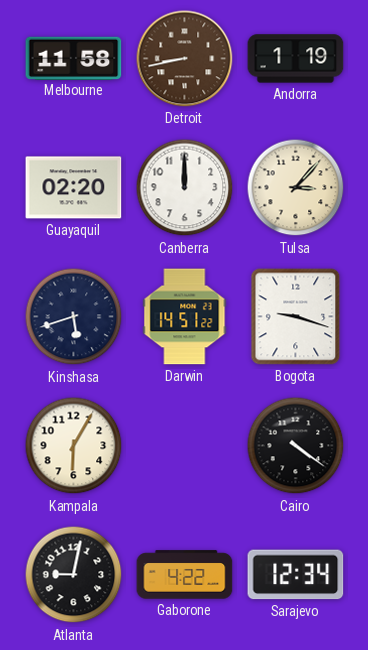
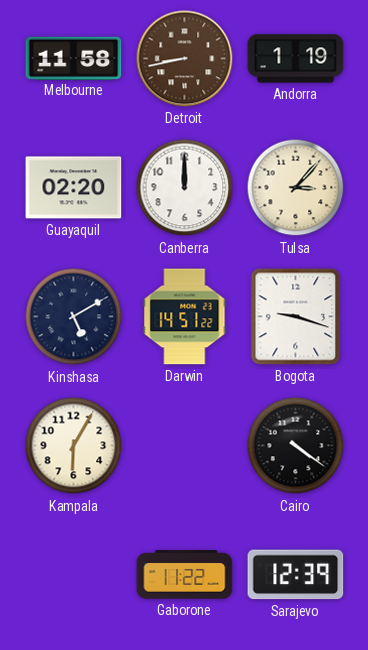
Kinshasa: 5:42 -> 5:10 (74, 317)
Atlanta: 9:02 -> none (74, 575)
Gaborone: 4:22 -> 11:22 (185, 575)
Sarajevo: 12:34 -> 12:39 (296, 575)
